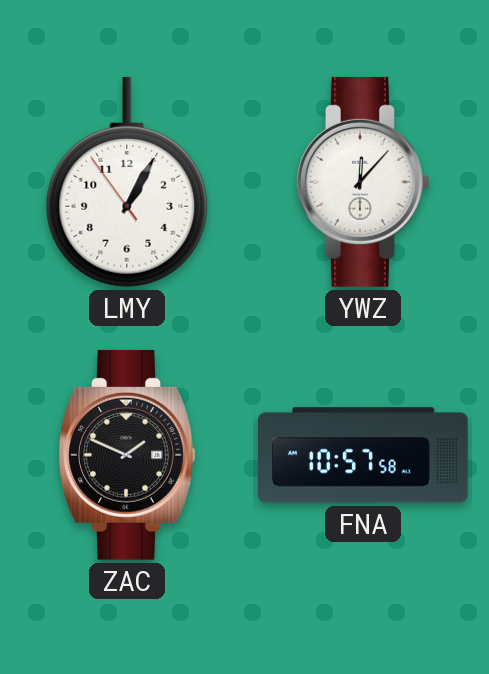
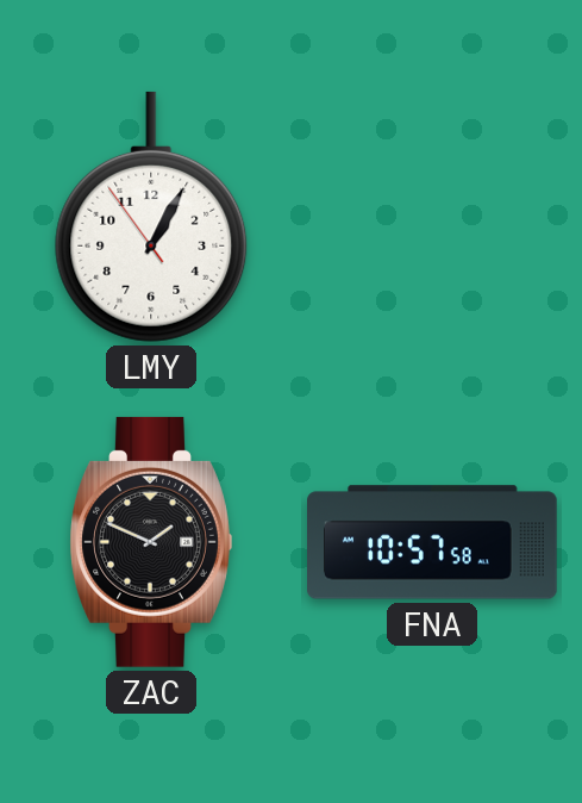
YWZ: 12:07 -> none (363, 182)
